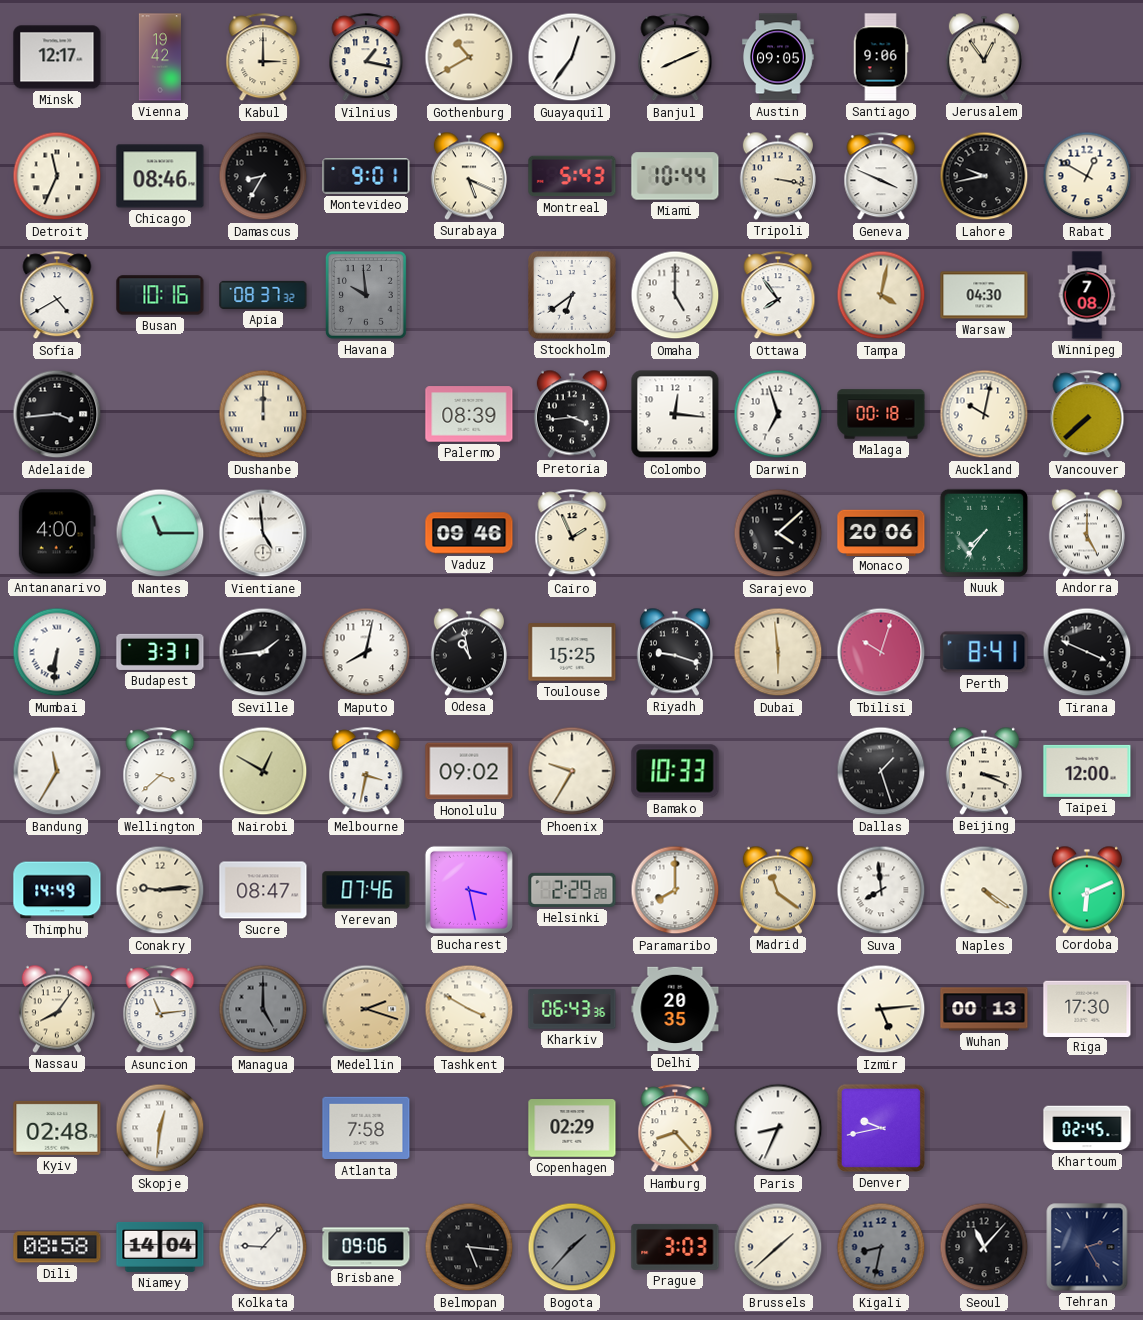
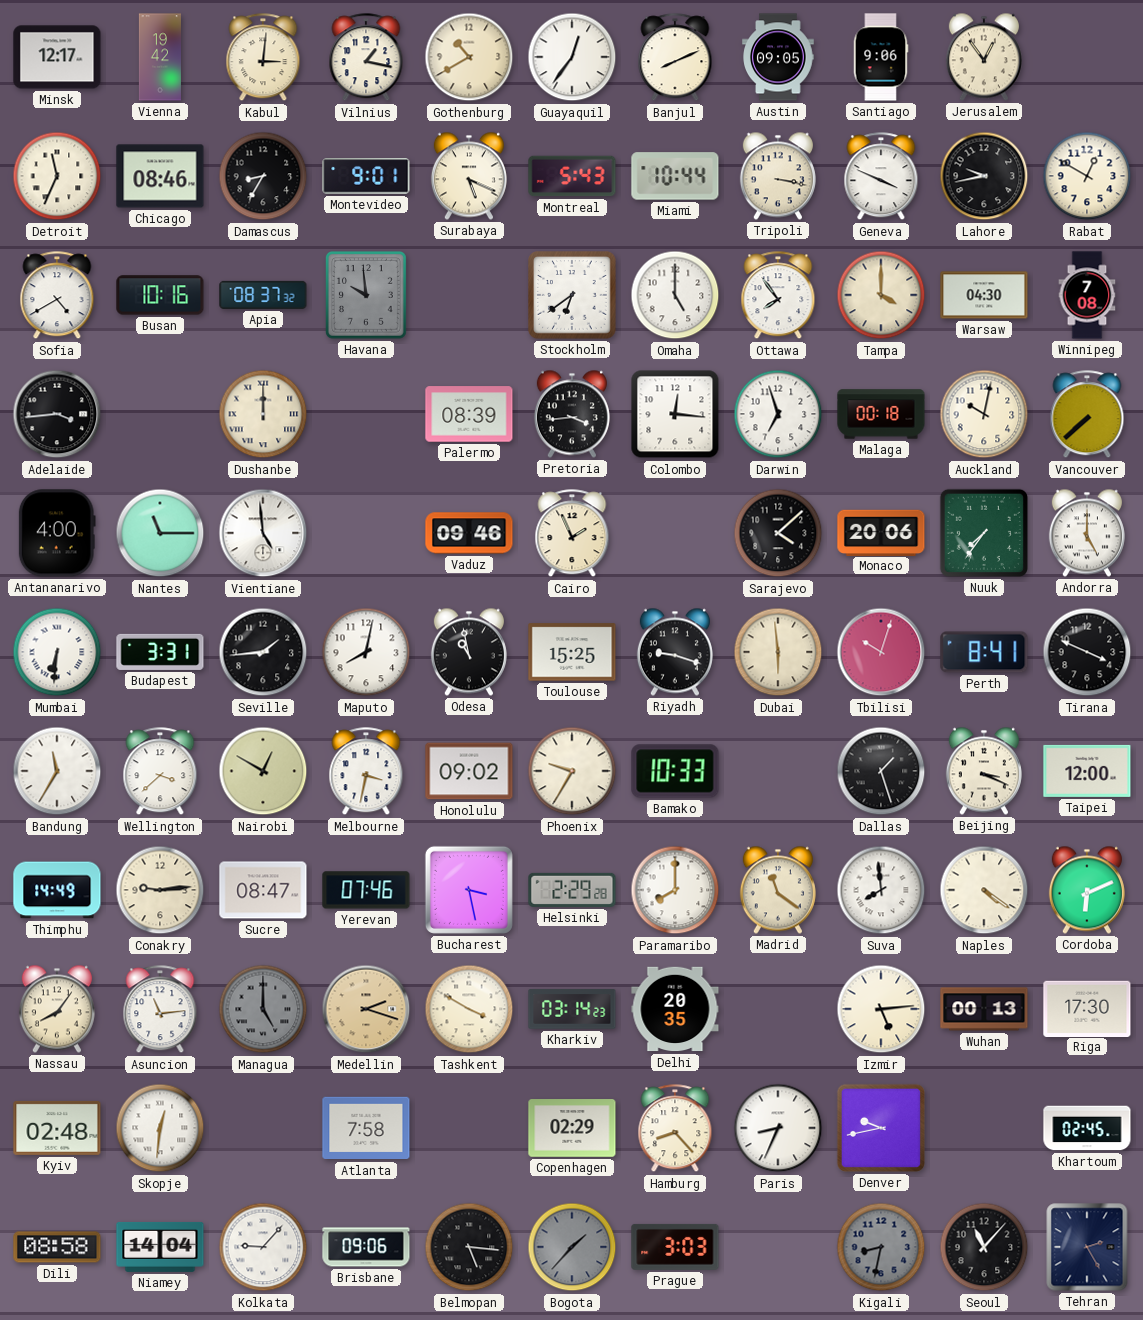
Kabul: 3:00 -> 3:01 (263, 58)
Tampa: 4:02 -> 4:00 (881, 295)
Kharkiv: 06:43 -> 03:14 (572, 1009)
Brussels: 1:38 -> none (778, 1247)
